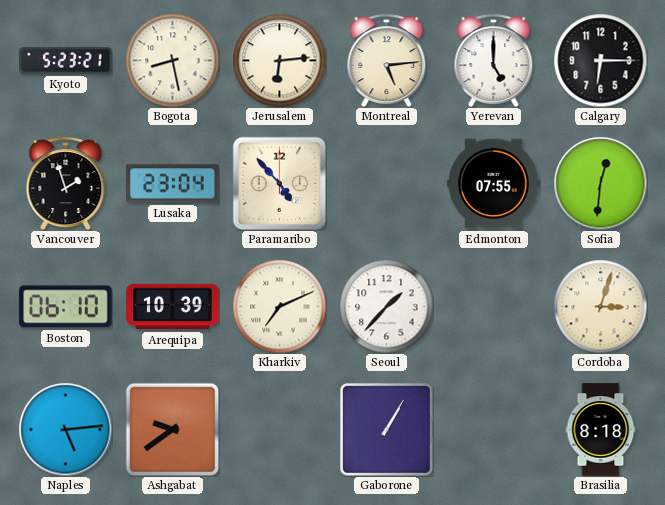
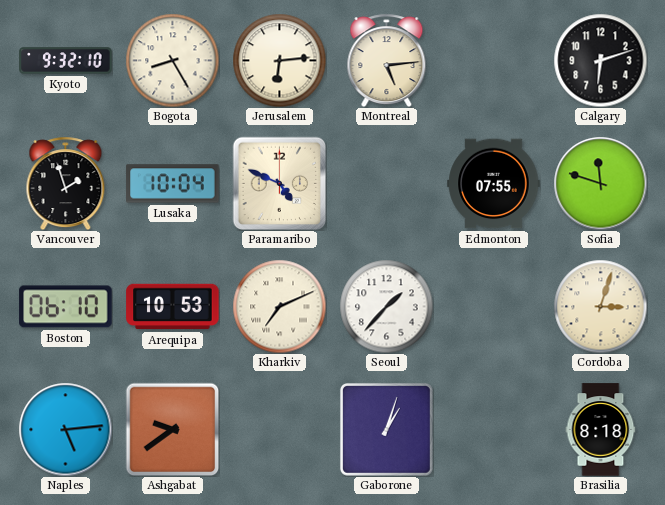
Kyoto: 5:23 -> 9:32 (66, 61)
Bogota: 8:28 -> 8:25 (172, 60)
Yerevan: 5:00 -> none (494, 60)
Calgary: 6:15 -> 6:12 (600, 60)
Lusaka: 23:04 -> 10:04 (173, 184)
Paramaribo: 4:53 -> 4:49 (279, 183)
Sofia: 12:31 -> 11:48 (600, 183)
Arequipa: 10:39 -> 10:53 (173, 307)
Gaborone: 1:05 -> 1:03 (386, 429)
